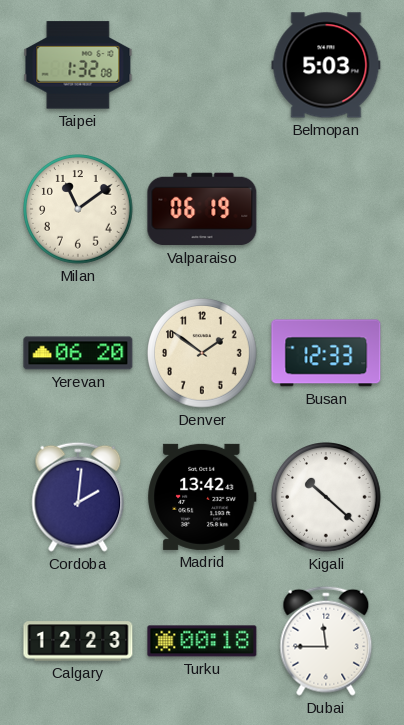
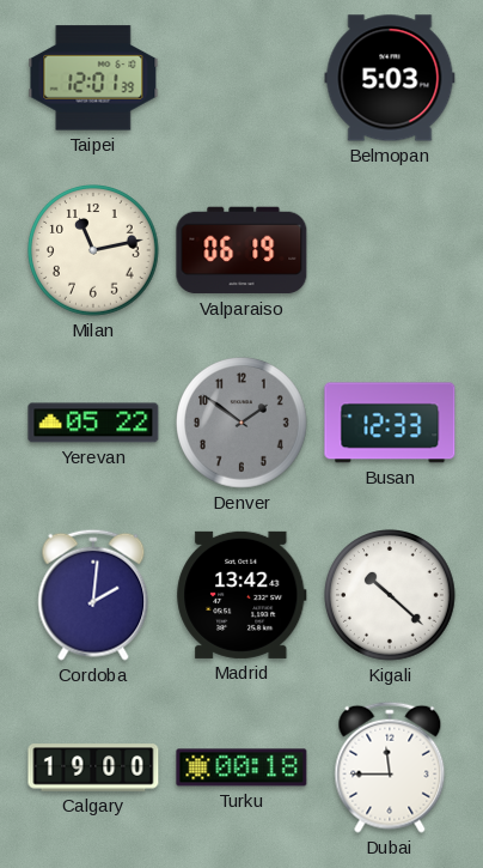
Taipei: 1:32 -> 12:01 (93, 78)
Milan: 11:09 -> 11:13 (93, 250)
Yerevan: 06:20 -> 05:22 (93, 423)
Denver dial: cream -> grey (241, 423)
Calgary: 12:23 -> 19:00 (93, 767)
